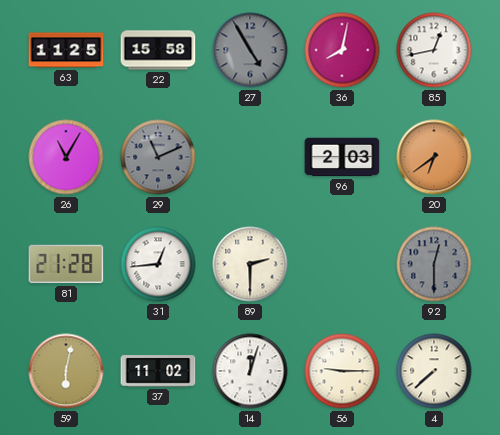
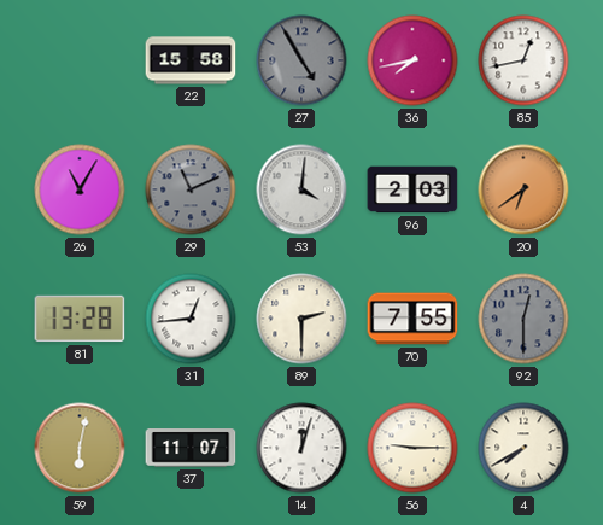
63: 11:25 -> none (66, 50)
36: 8:02 -> 7:43 (412, 60)
53: none -> 4:01 (301, 189)
81: 21:28 -> 13:28 (80, 319)
70: none -> 7:55 (412, 319)
37: 11:02 -> 11:07 (191, 448)
4: 7:38 -> 7:40 (523, 448)
